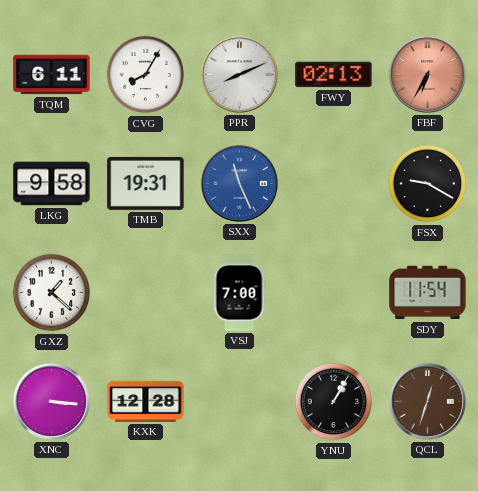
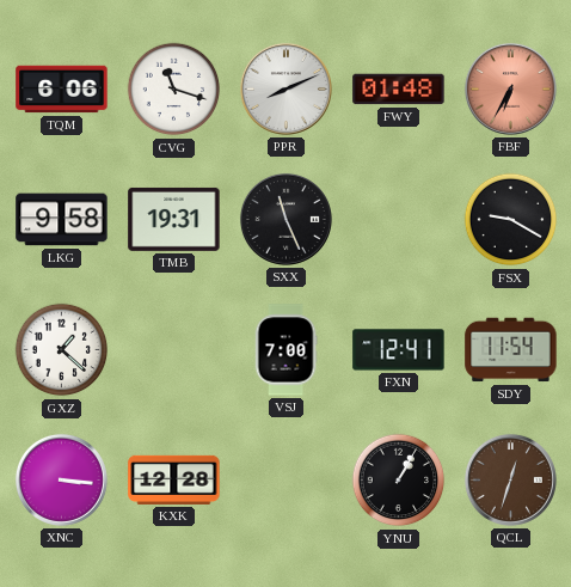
TQM: 6:11 -> 6:06 (62, 90)
CVG: 8:05 -> 11:18 (174, 90)
FWY: 02:13 -> 01:48 (399, 90)
SXX dial: blue -> black (285, 219)
FXN: none -> 12:41 (399, 350)
